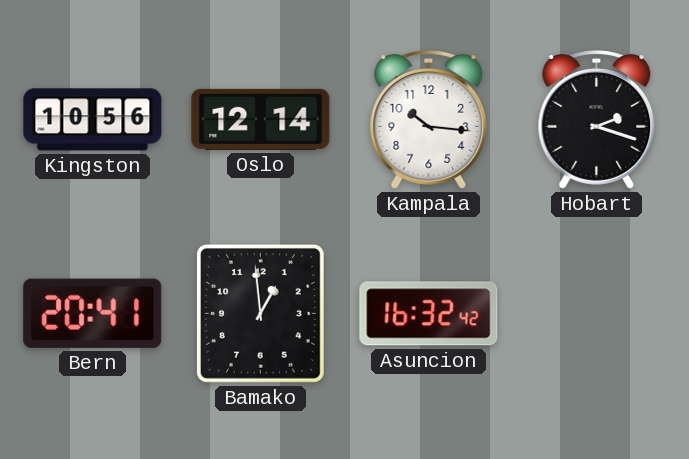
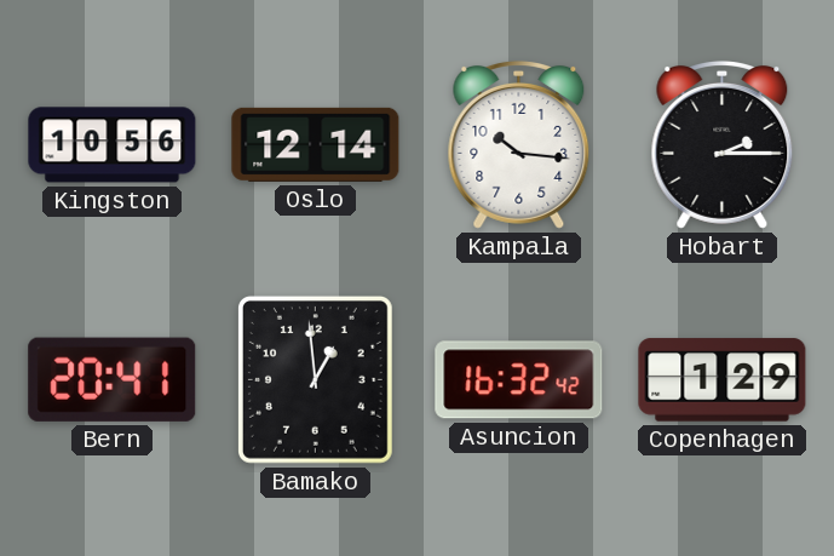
Hobart: 2:18 -> 2:15 (723, 145)
Copenhagen: none -> 1:29 (723, 380)
